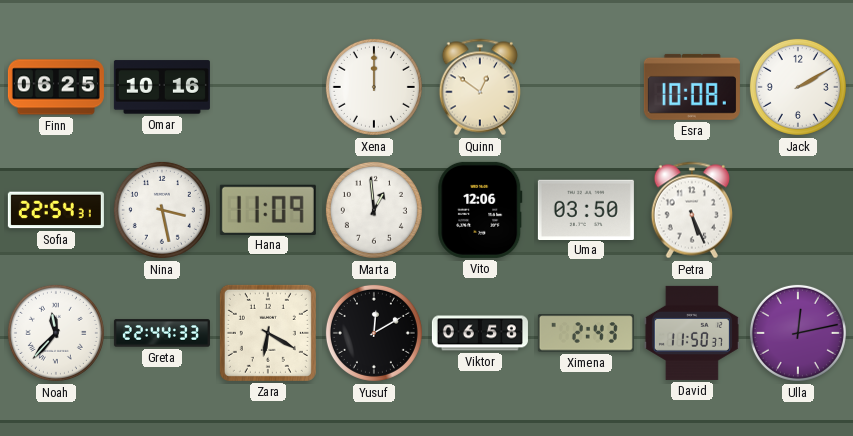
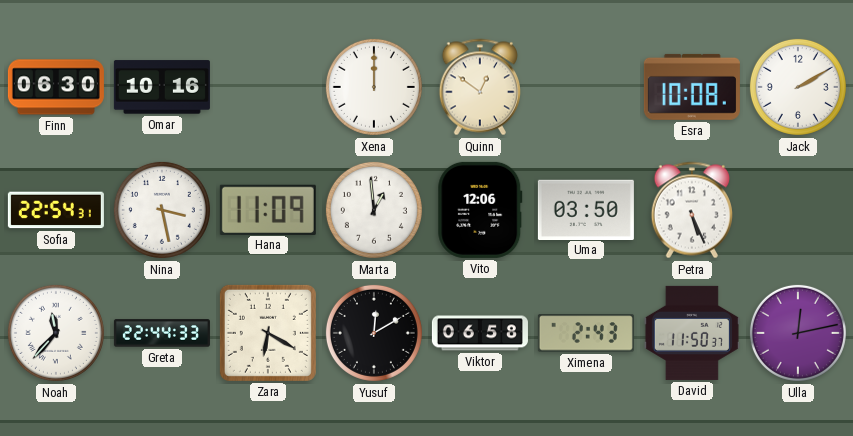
Finn: 06:25 -> 06:30 (56, 87)
